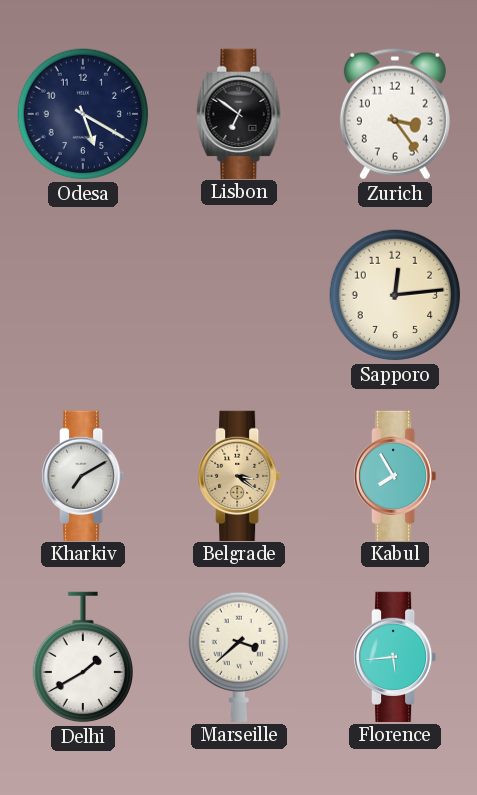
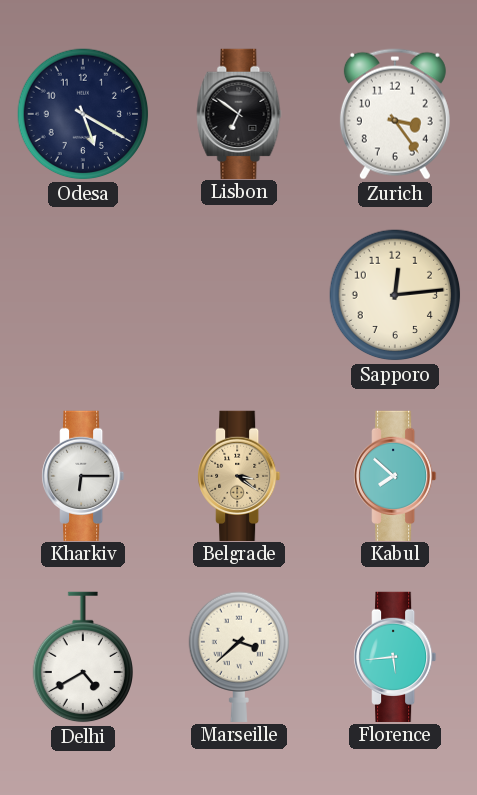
Kharkiv: 7:10 -> 6:15 (83, 475)
Kabul: 7:55 -> 7:52 (395, 475)
Delhi: 1:40 -> 4:40 (82, 657)
